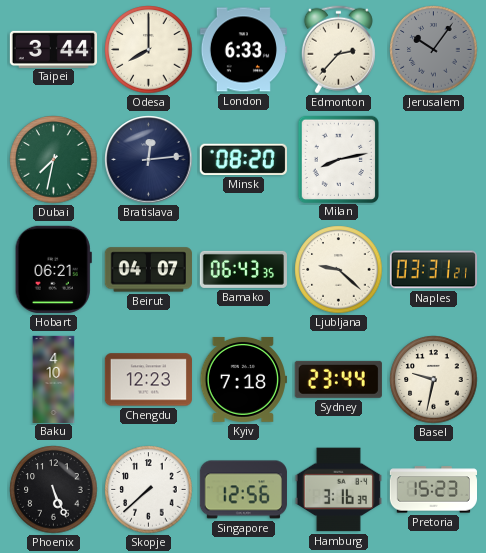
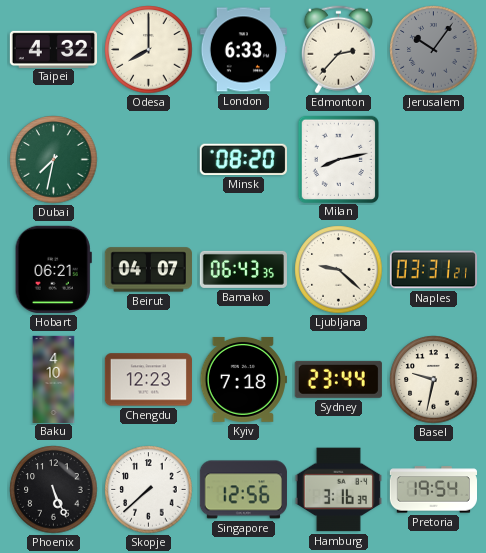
Taipei: 3:44 -> 4:32 (53, 49)
Bratislava: 12:14 -> none (149, 160)
Pretoria: 15:23 -> 19:54 (433, 490)
